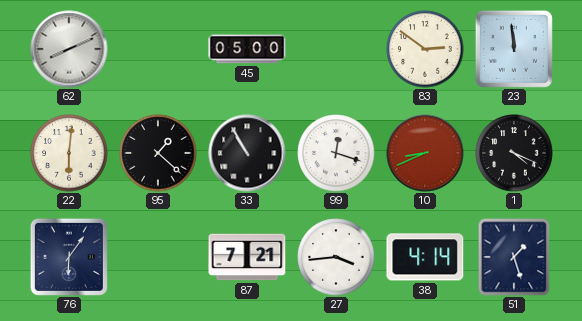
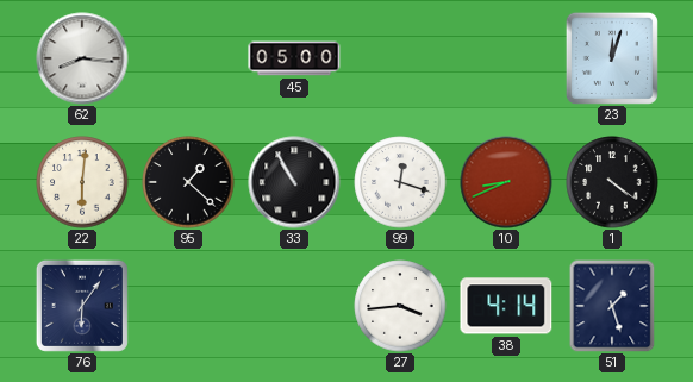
62: 8:11 -> 8:16 (82, 58)
83: 2:51 -> none (425, 49)
23: 11:59 -> 12:03 (612, 58)
1: 4:19 -> 4:21 (612, 182)
87: 7:21 -> none (247, 257)
